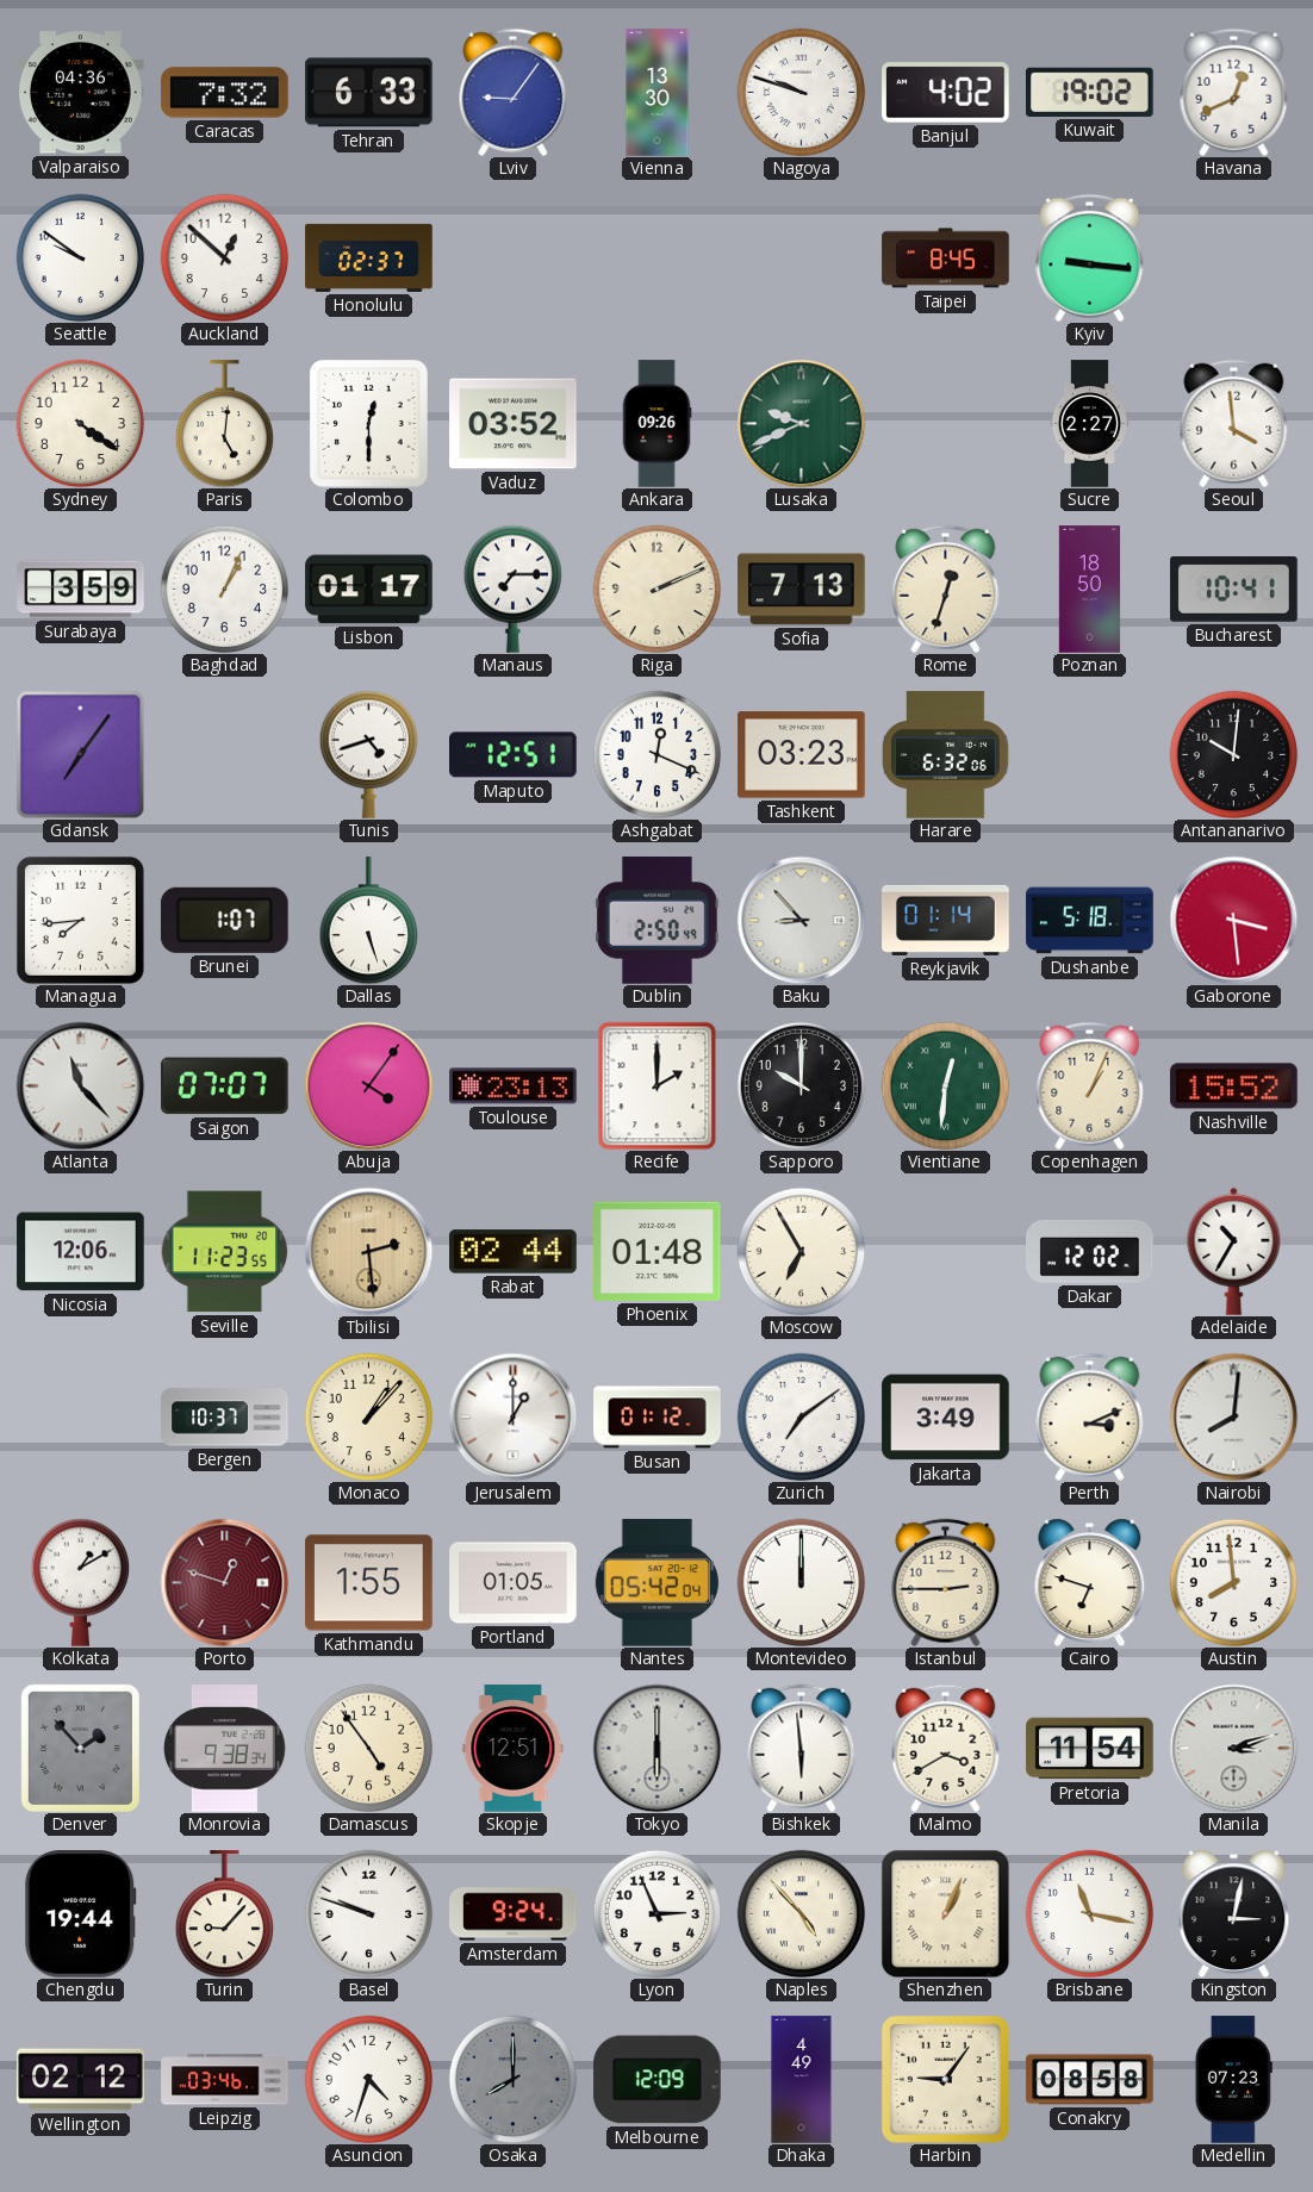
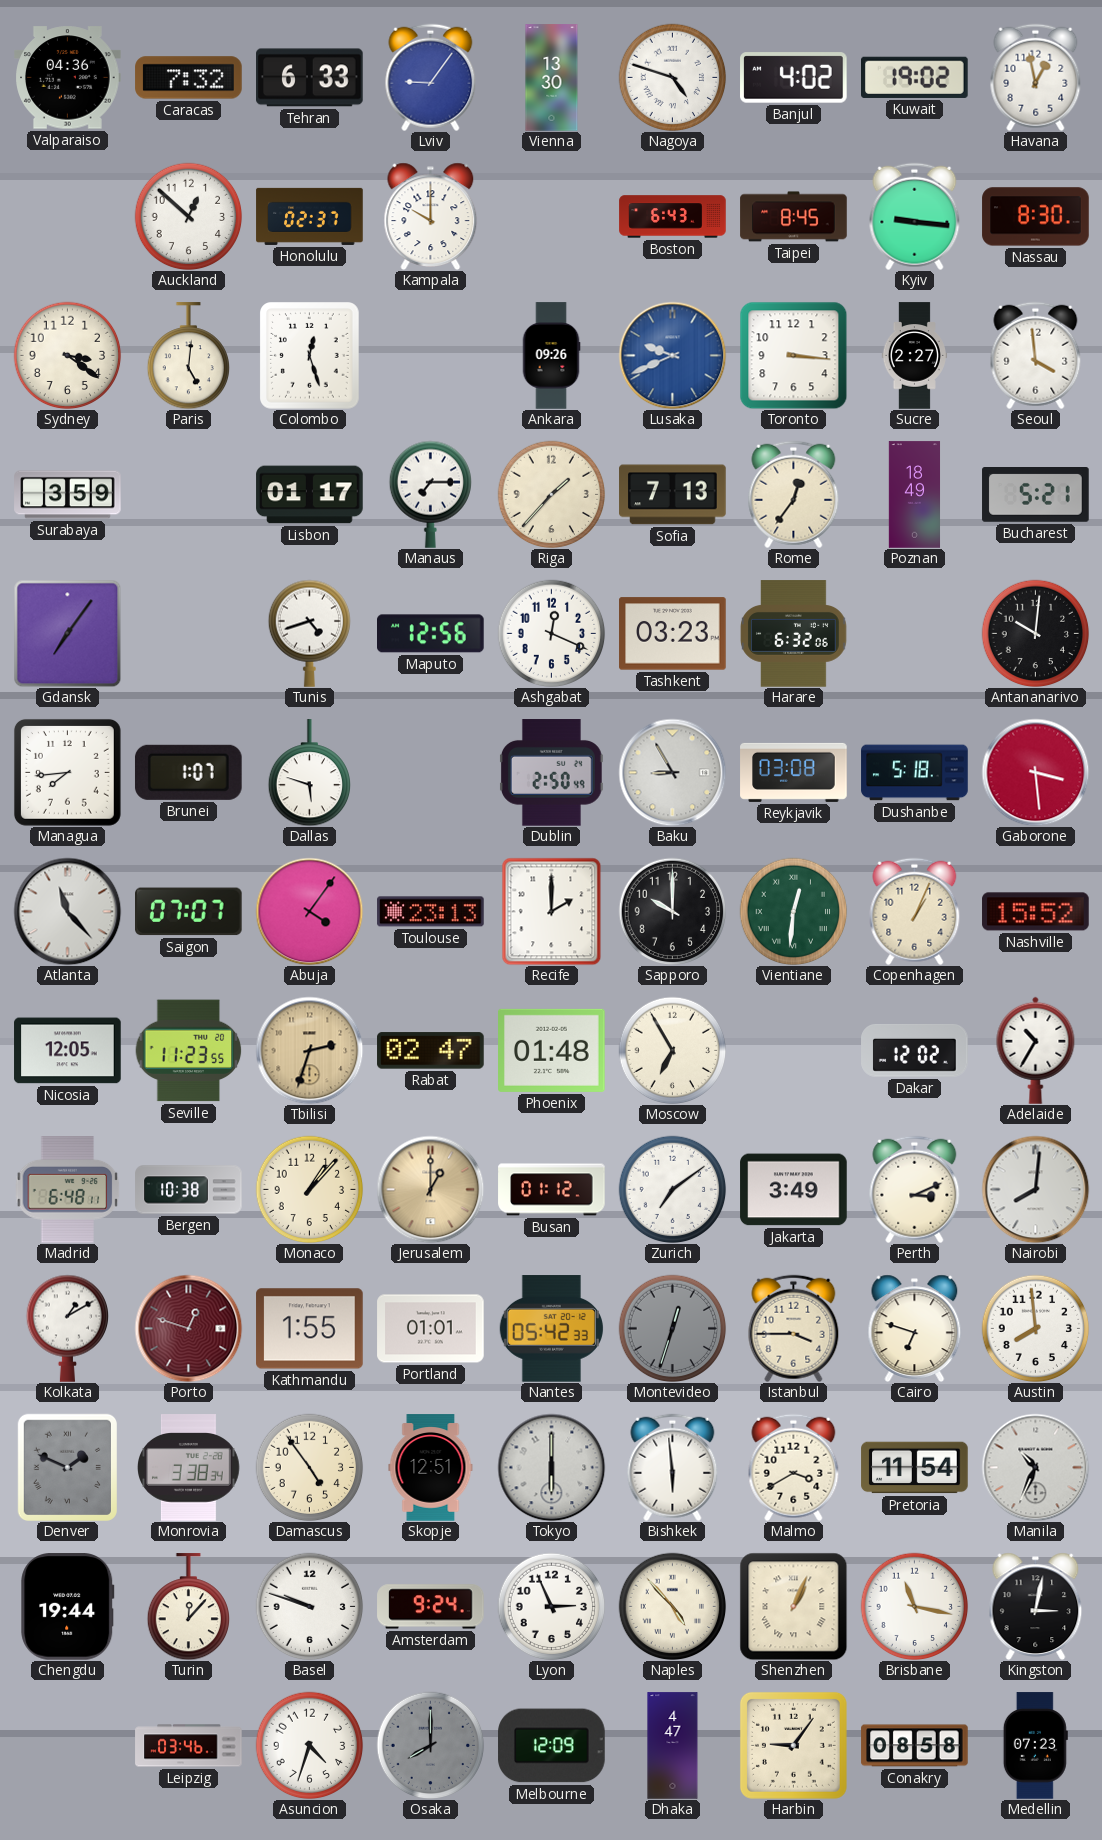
Nagoya: 9:48 -> 4:48 (672, 77)
Havana: 12:41 -> 12:58 (1036, 77)
Seattle: 9:51 -> none (80, 257)
Kampala: none -> 10:00 (431, 216)
Boston: none -> 6:43 (673, 217)
Nassau: none -> 8:30 (1036, 217)
Sydney: 4:21 -> 3:21 (67, 355)
Colombo: 12:30 -> 12:27 (310, 356)
Vaduz: 03:52 -> none (514, 424)
Lusaka dial: green -> blue (672, 355)
Toronto: none -> 3:16 (793, 355)
Baghdad: 1:04 -> none (224, 589)
Riga: 2:11 -> 1:37 (551, 494)
Rome: 12:33 -> 12:36 (794, 494)
Poznan: 18:50 -> 18:49 (915, 495)
Bucharest: 10:41 -> 5:21 (1036, 495)
Maputo: 12:51 -> 12:56 (431, 634)
Dallas: 5:27 -> 5:48 (309, 773)
Baku: 8:53 -> 8:55 (672, 772)
Reykjavik: 01:14 -> 03:08 (794, 772)
Nicosia: 12:06 -> 12:05 (68, 1051)
Tbilisi: 2:29 -> 2:33 (309, 1050)
Rabat: 02:44 -> 02:47 (431, 1051)
Madrid: none -> 6:48 (68, 1190)
Bergen: 10:37 -> 10:38 (189, 1190)
Jerusalem dial: white -> champagne (430, 1189)
Portland: 01:05 -> 01:01 (431, 1329)
Nantes: 05:42:04 -> 05:42:33 (551, 1329)
Montevideo: 12:00 -> 12:33 (672, 1328)
Montevideo dial: white -> grey (672, 1328)
Istanbul: 2:45 -> 3:45 (794, 1328)
Denver: 1:53 -> 1:49 (67, 1467)
Monrovia: 9:38 -> 3:38 (189, 1468)
Manila: 3:12 -> 10:34 (1035, 1467)
Turin: 9:07 -> 12:07 (188, 1607)
Wellington: 02:12 -> none (81, 2080)
Dhaka: 4:49 -> 4:47 (673, 1746)
